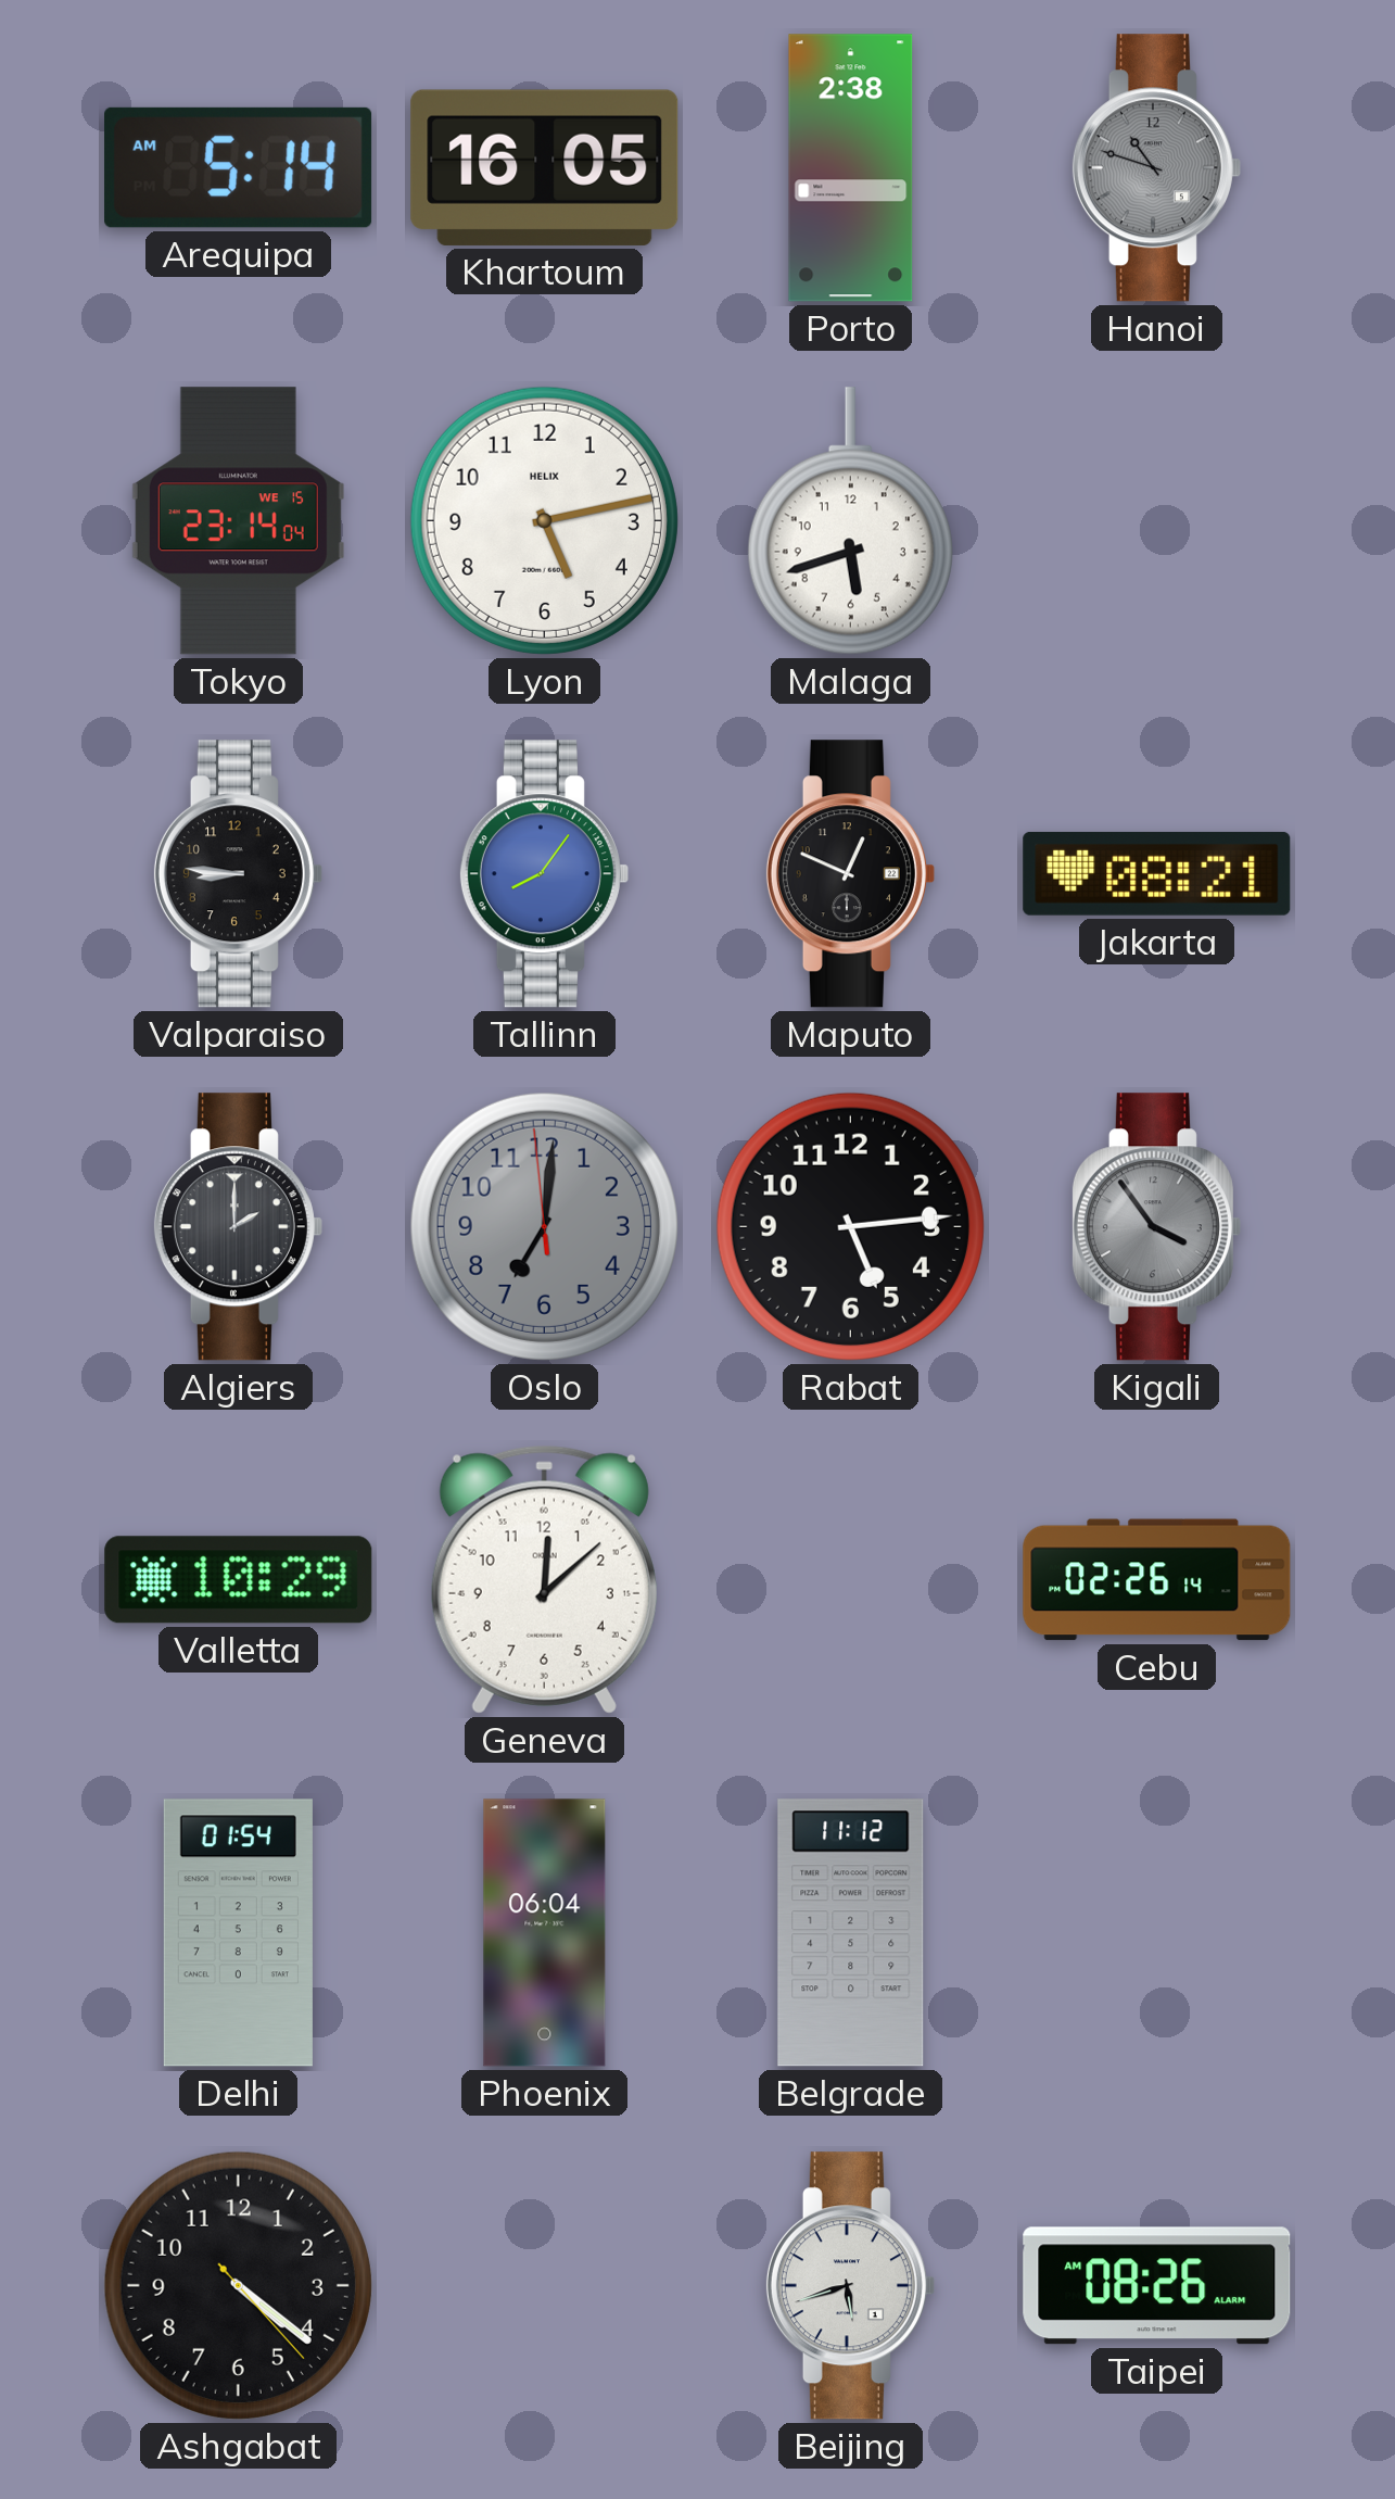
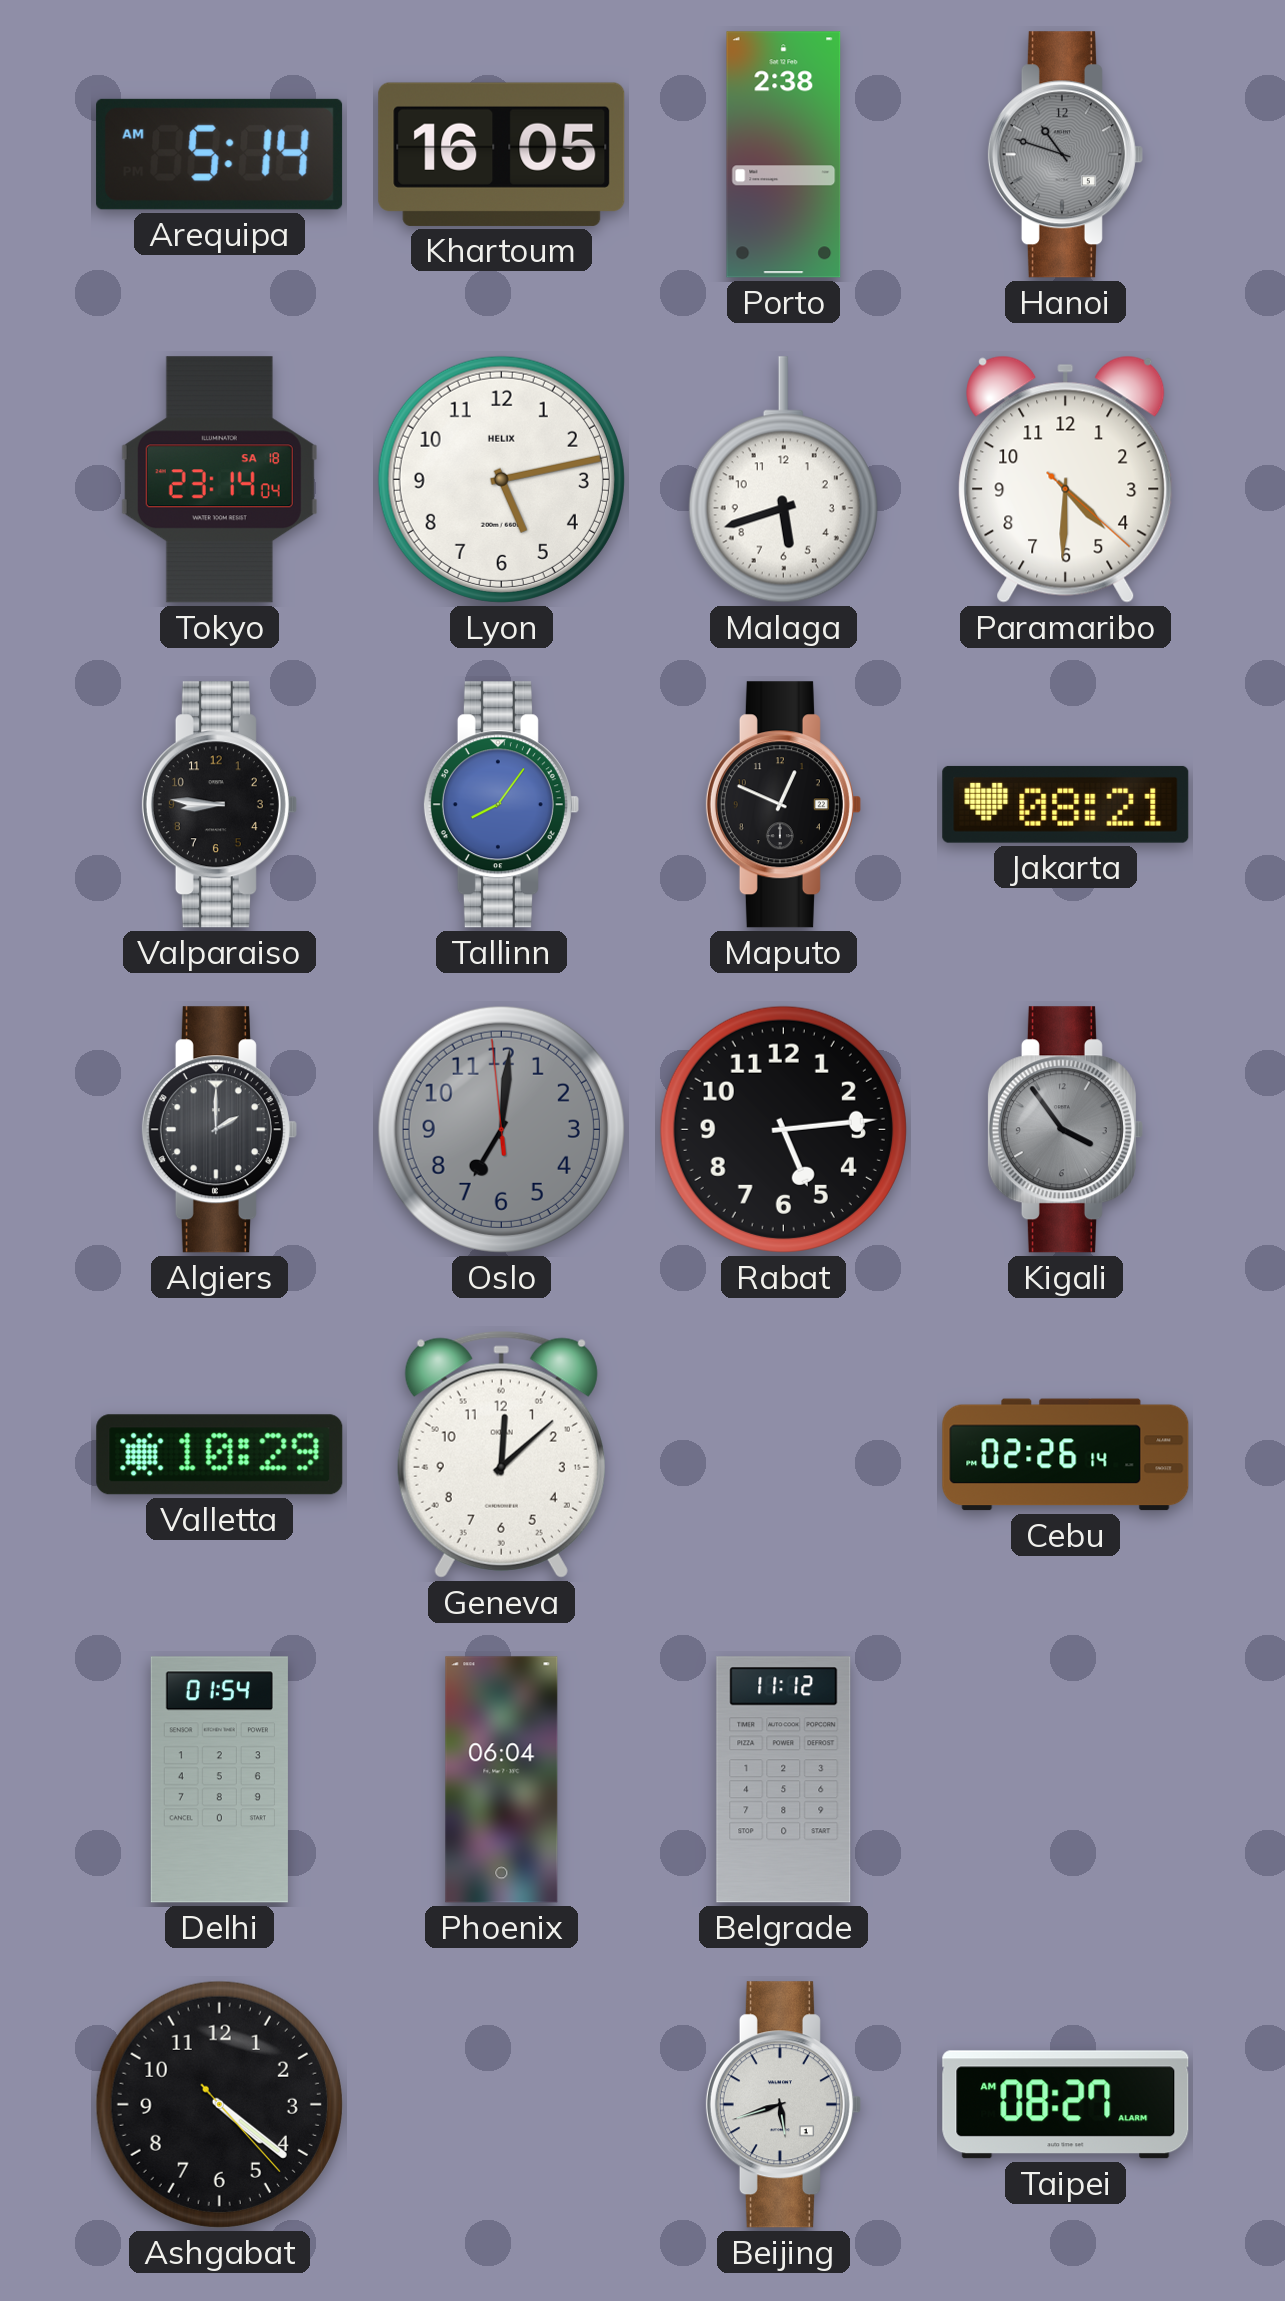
Tokyo date: WE 15 -> SA 18 (219, 480)
Paramaribo: none -> 4:30 (1066, 479)
Taipei: 08:26 -> 08:27 (1066, 2105)
